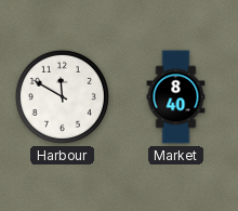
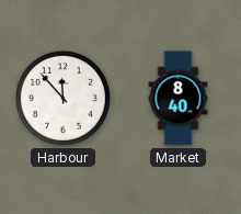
Harbour: 11:50 -> 11:53 (62, 98)
